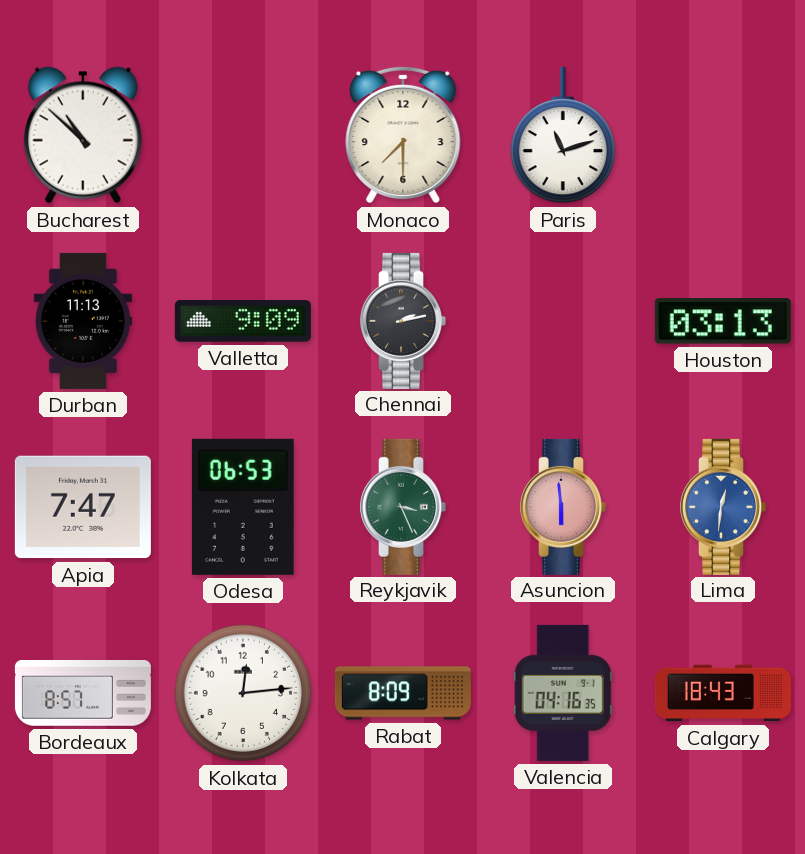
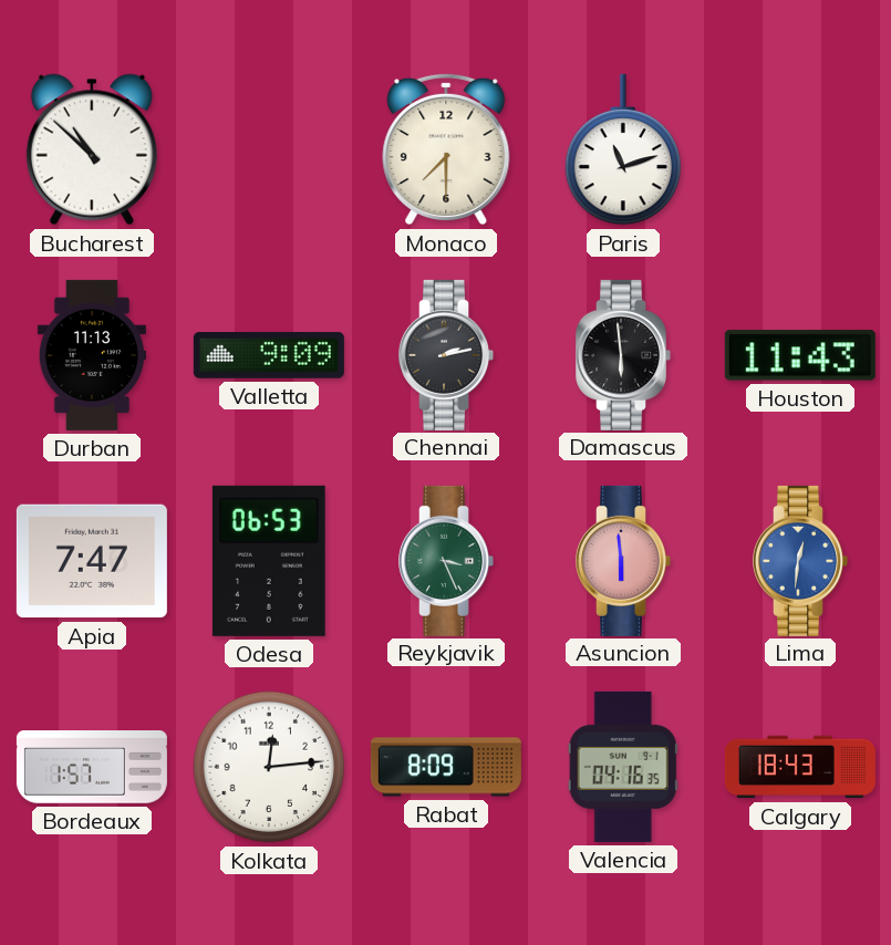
Damascus: none -> 5:59 (623, 355)
Houston: 03:13 -> 11:43 (800, 355)
Bordeaux: 8:57 -> 1:57 (92, 768)
